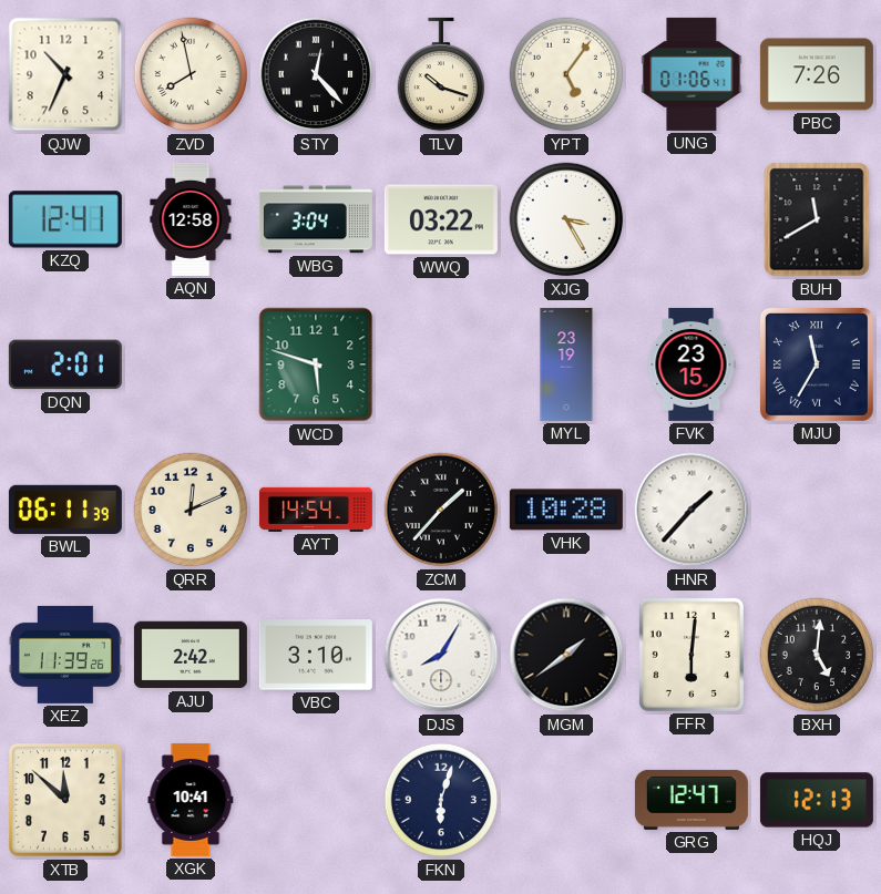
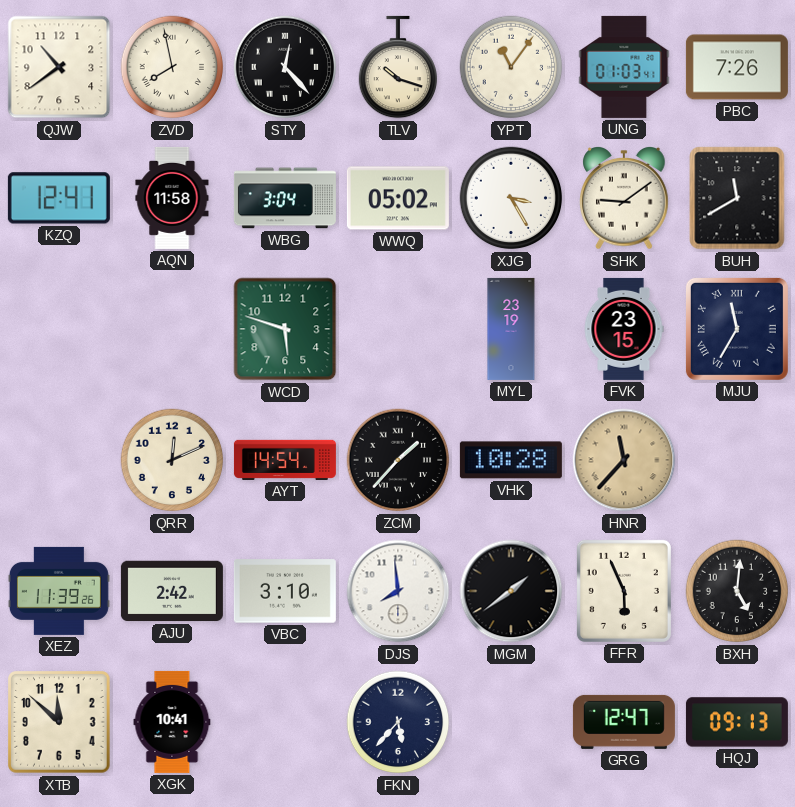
QJW: 10:34 -> 10:39 (59, 67)
YPT: 5:06 -> 11:06 (511, 67)
UNG: 01:06 -> 01:03 (624, 67)
AQN: 12:58 -> 11:58 (172, 198)
WWQ: 03:22 -> 05:02 (398, 198)
SHK: none -> 9:09 (624, 199)
DQN: 2:01 -> none (65, 364)
BWL: 06:11 -> none (65, 510)
HNR: 1:37 -> 11:37 (624, 460)
HNR dial: white -> champagne (624, 460)
DJS: 8:05 -> 7:59 (398, 591)
FFR: 6:01 -> 5:56 (624, 591)
FKN: 6:03 -> 5:37 (398, 722)
HQJ: 12:13 -> 09:13 (737, 722)
